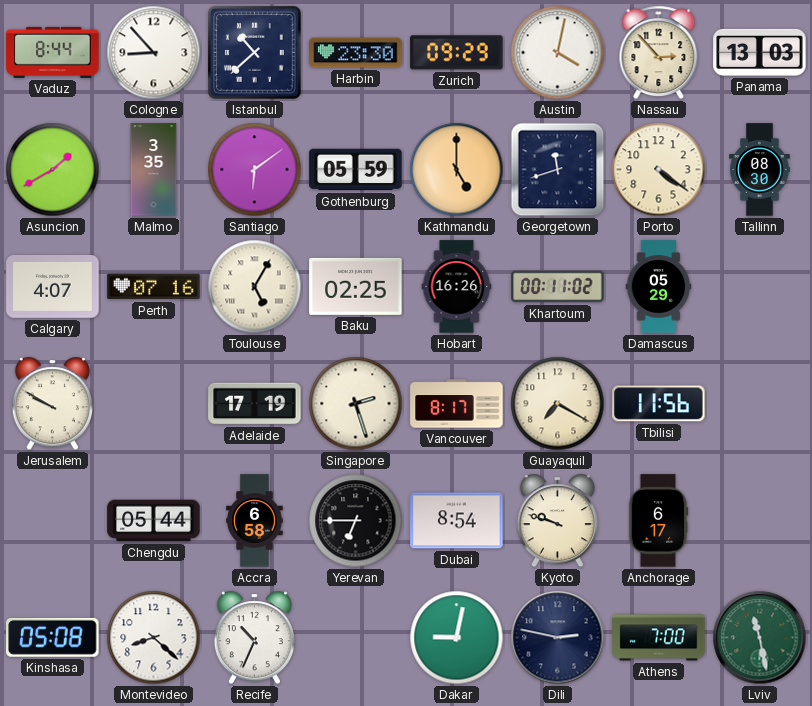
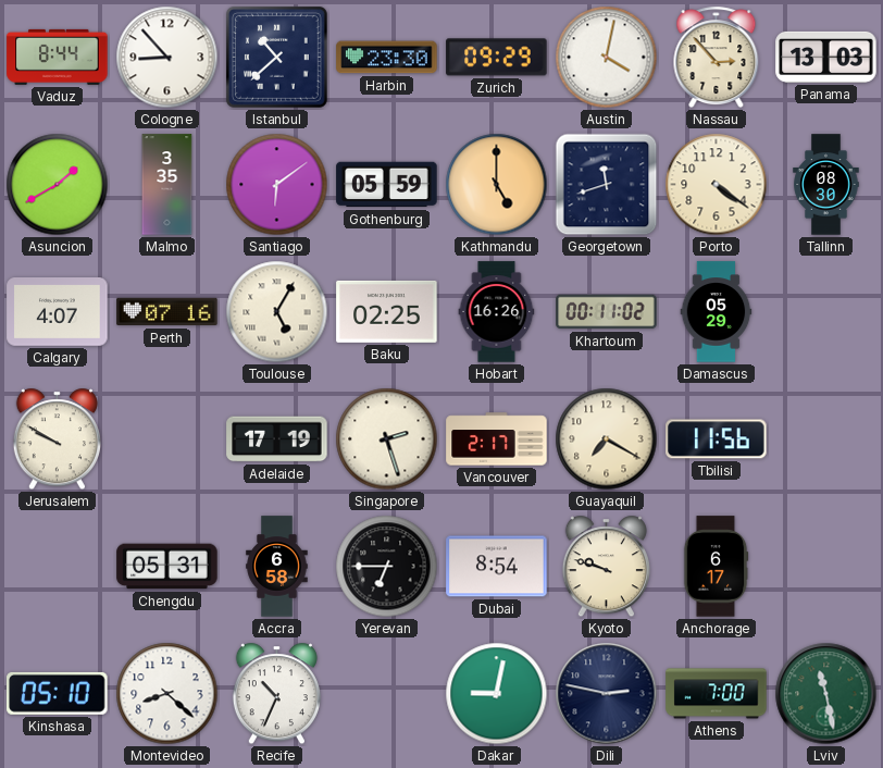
Vancouver: 8:17 -> 2:17 (497, 439)
Chengdu: 05:44 -> 05:31 (167, 567)
Kinshasa: 05:08 -> 05:10 (58, 693)
